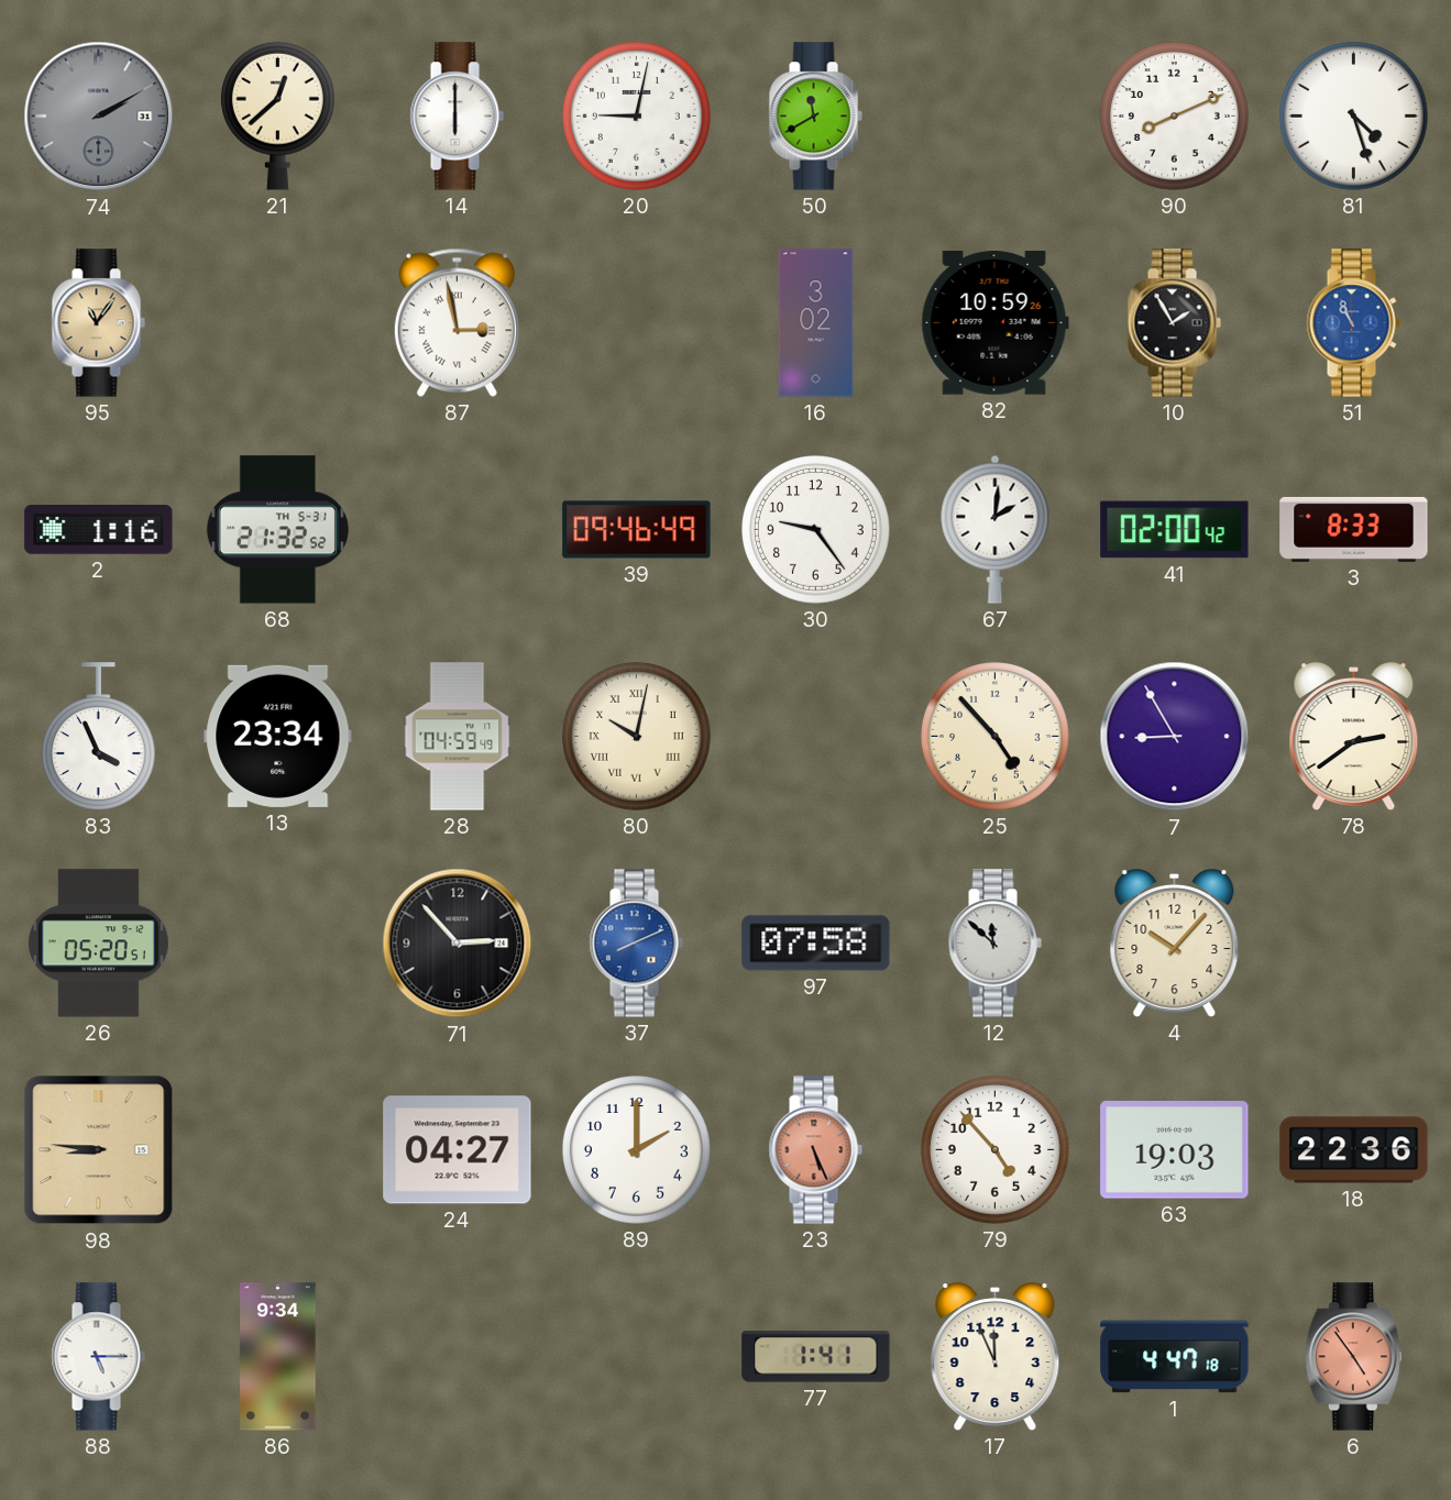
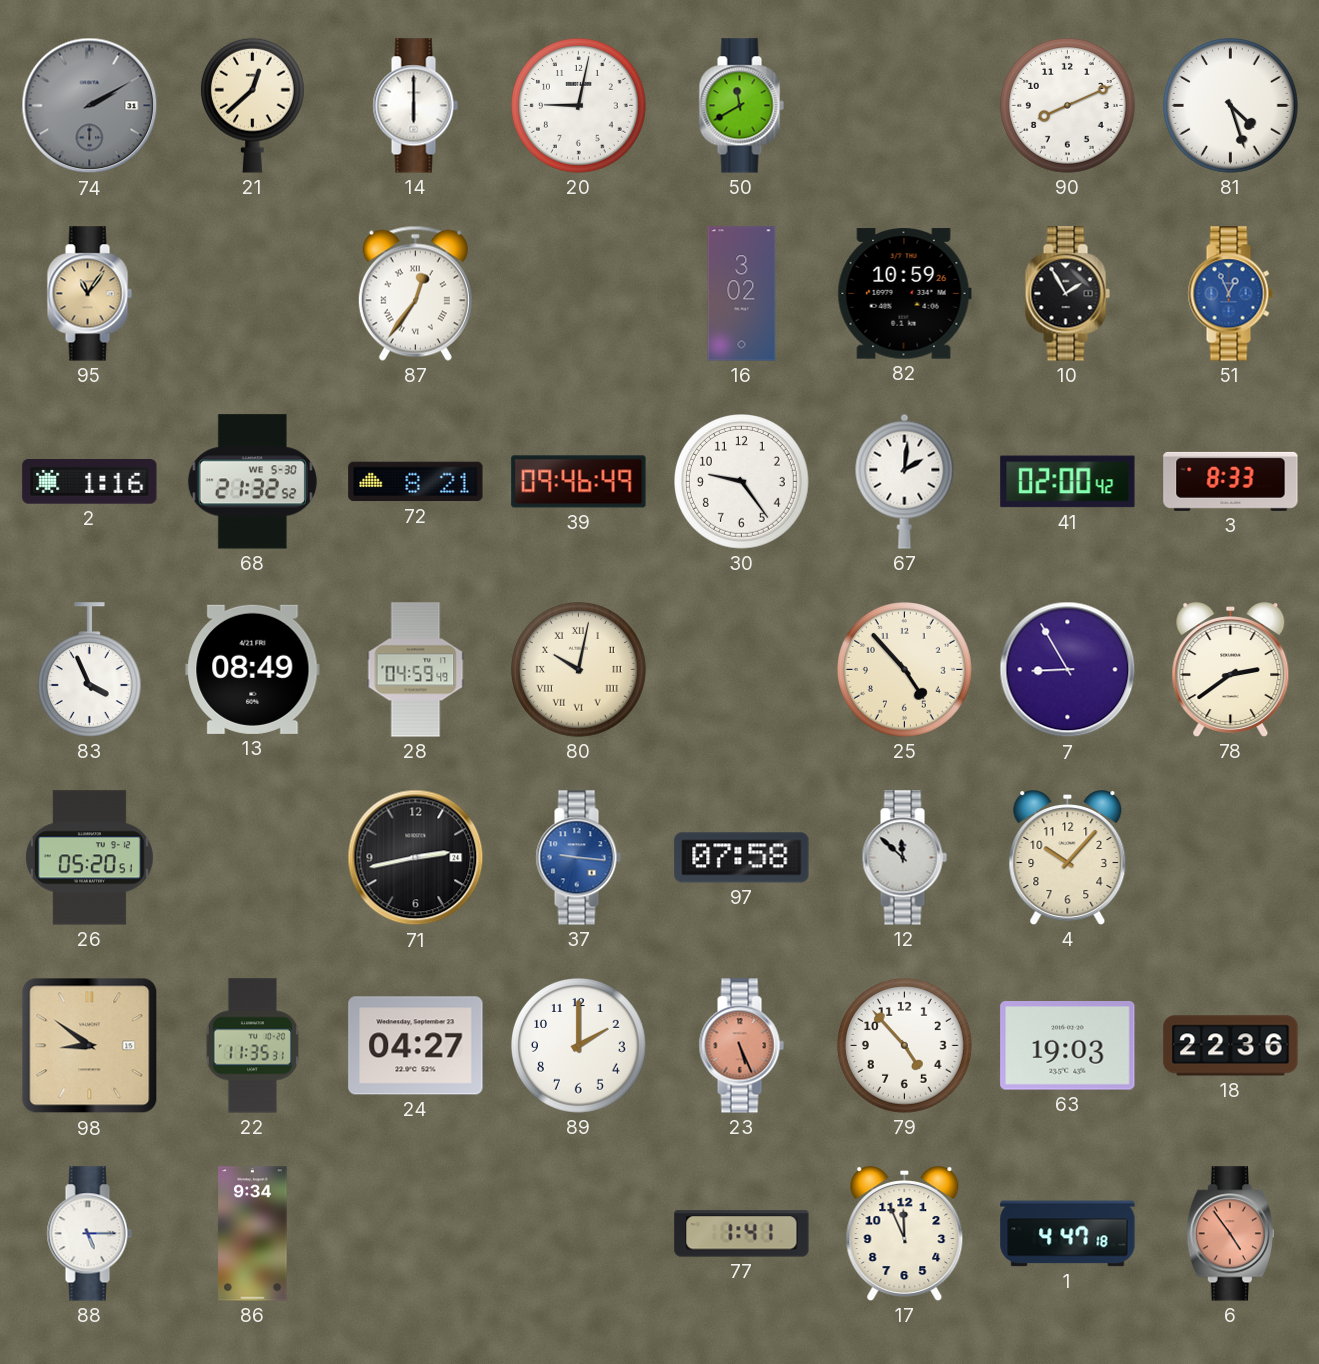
87: 2:58 -> 12:36 (415, 293)
51: 10:56 -> 12:56 (1230, 294)
68 date: TH 5-31 -> WE 5-30 (252, 482)
72: none -> 8:21 (416, 482)
13: 23:34 -> 08:49 (253, 669)
71: 2:53 -> 2:43 (416, 858)
37: 8:11 -> 9:16 (578, 858)
98: 8:46 -> 8:51 (90, 1046)
22: none -> 11:35 (252, 1046)
